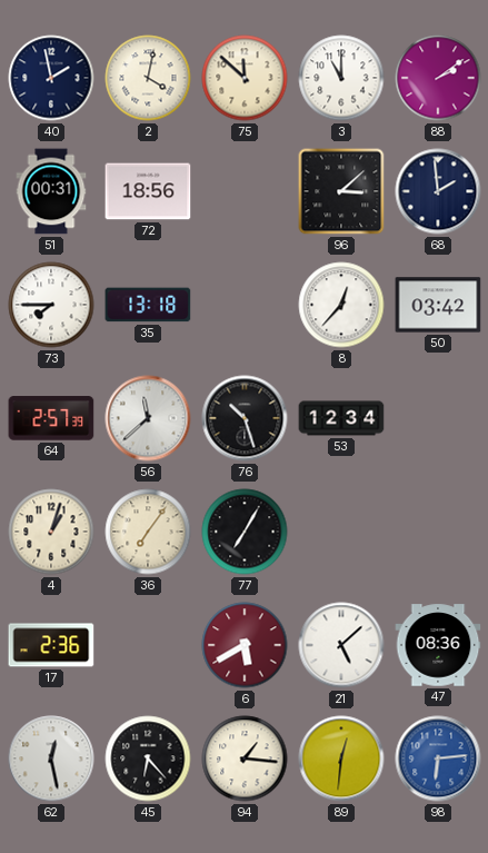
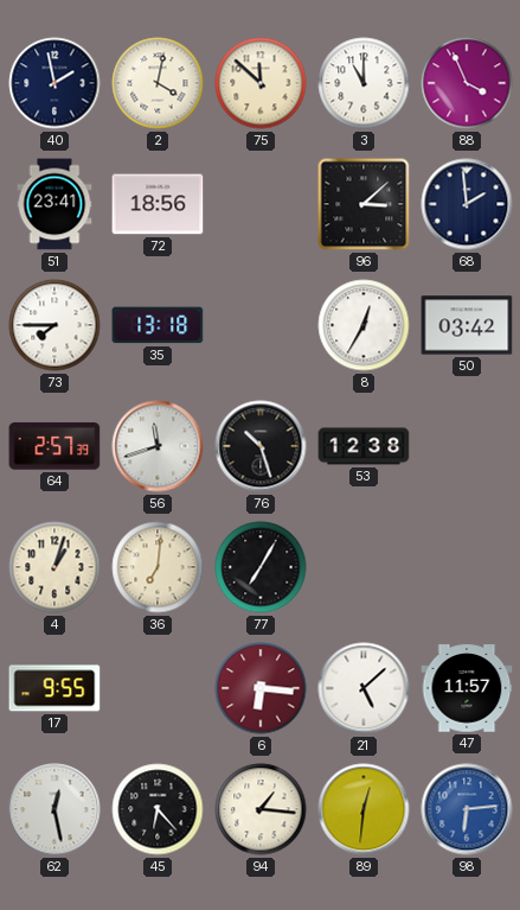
88: 2:09 -> 3:56 (467, 83)
51: 00:31 -> 23:41 (54, 204)
8: 12:37 -> 12:35 (364, 325)
56: 11:38 -> 11:42 (158, 446)
53: 12:34 -> 12:38 (364, 446)
36: 7:06 -> 7:01 (158, 567)
17: 2:36 -> 9:55 (54, 688)
6: 5:40 -> 6:16 (261, 688)
47: 08:36 -> 11:57 (467, 688)
